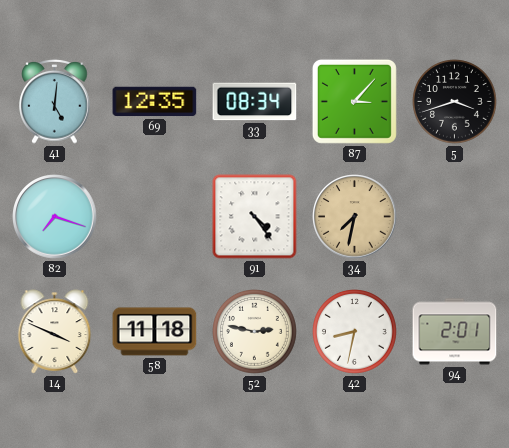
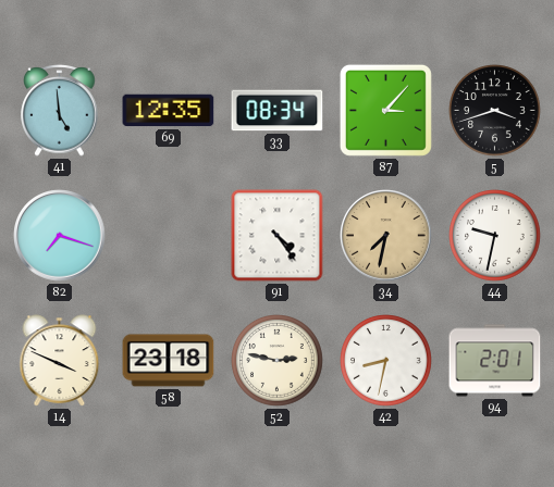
41: 5:01 -> 4:59 (60, 111)
44: none -> 9:32 (495, 236)
58: 11:18 -> 23:18 (169, 361)
